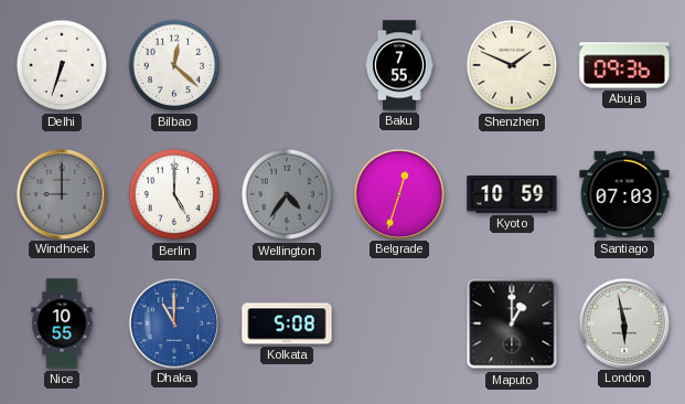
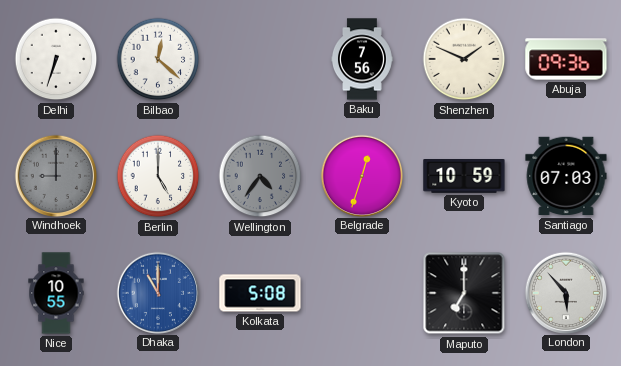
Baku: 7:55 -> 7:56 (362, 59)
Maputo: 1:00 -> 7:00 (464, 293)
London: 5:58 -> 5:53 (565, 292)
